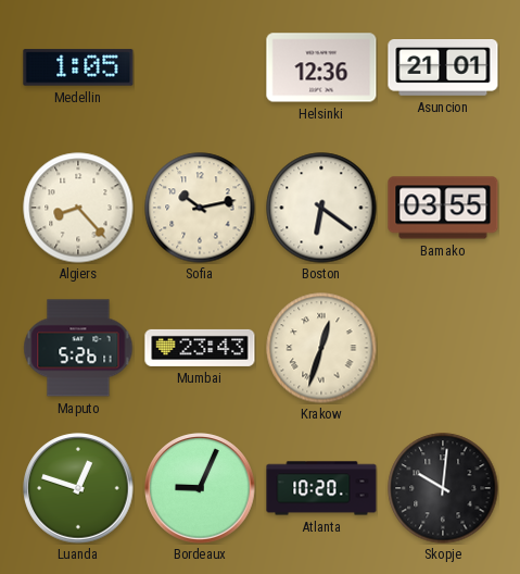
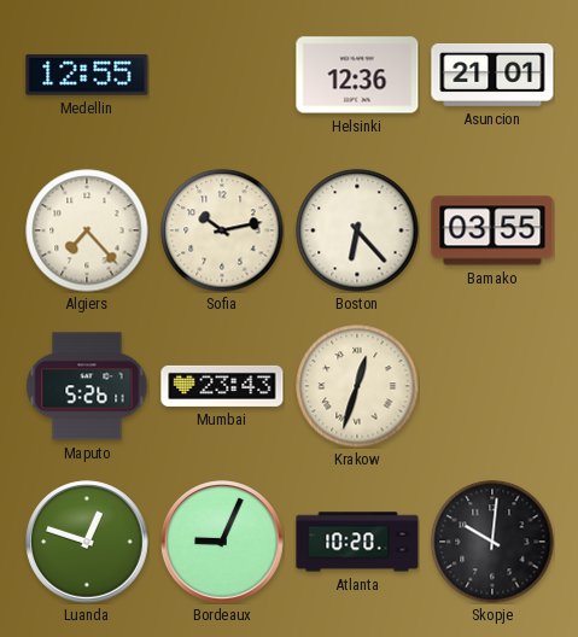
Medellin: 1:05 -> 12:55 (87, 75)
Algiers: 8:23 -> 7:23 (87, 230)
Boston: 6:21 -> 6:23 (357, 230)
